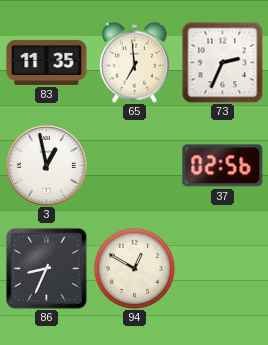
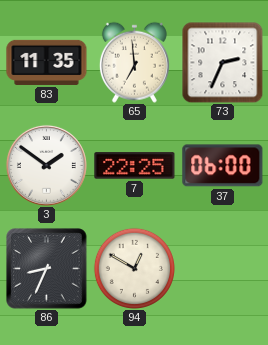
3: 12:58 -> 1:51 (46, 165)
7: none -> 22:25 (135, 166)
37: 02:56 -> 06:00 (223, 166)
